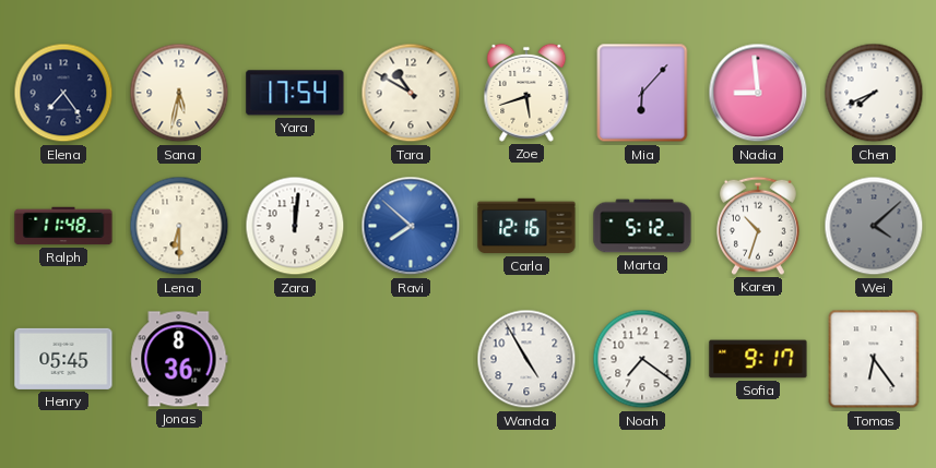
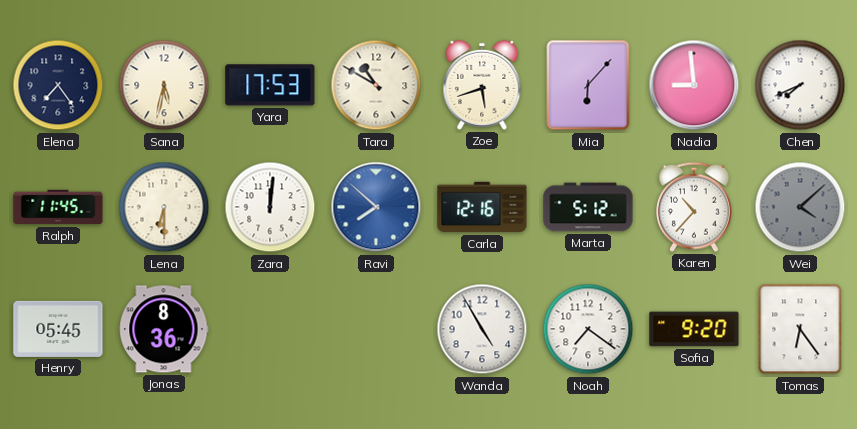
Yara: 17:54 -> 17:53 (270, 85)
Ralph: 11:48 -> 11:45 (58, 207)
Karen: 10:33 -> 10:37 (695, 207)
Sofia: 9:17 -> 9:20 (694, 329)
